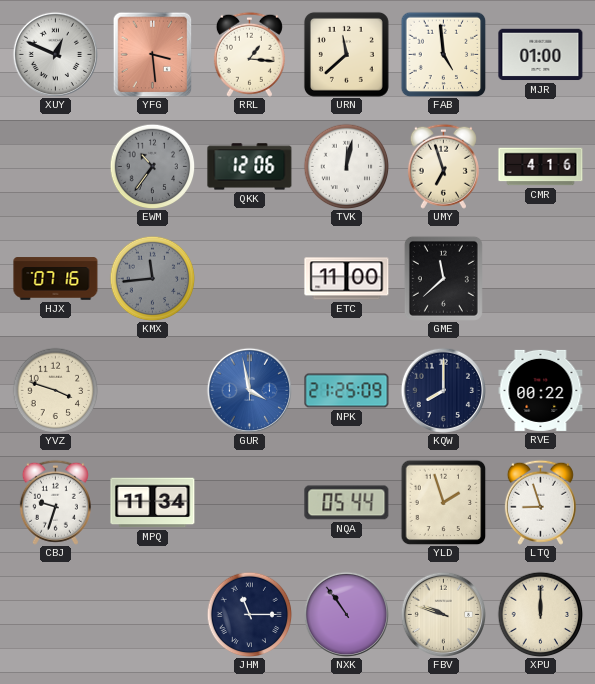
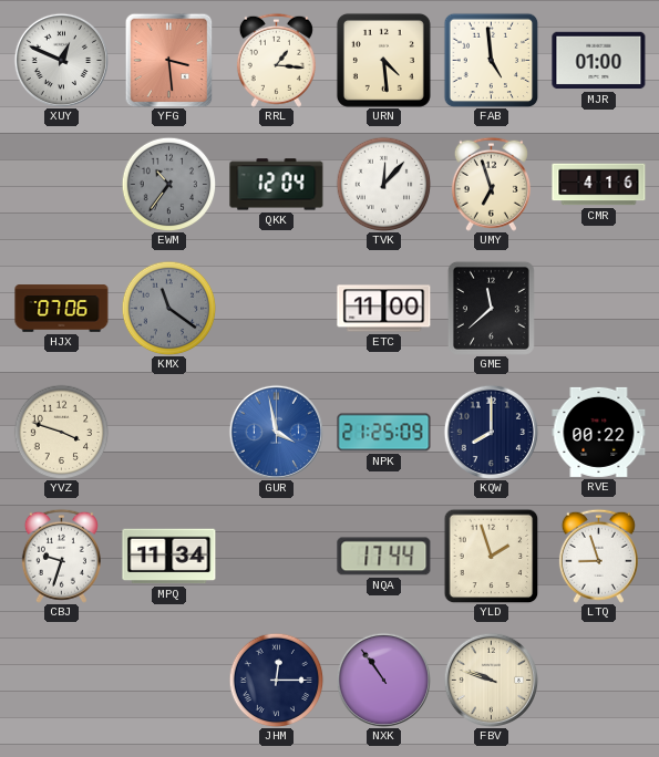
URN: 11:38 -> 4:29 (383, 60)
QKK: 12:06 -> 12:04 (277, 185)
TVK: 12:02 -> 12:07 (383, 184)
HJX: 07:16 -> 07:06 (62, 309)
KMX: 11:44 -> 11:21 (168, 308)
NQA: 05:44 -> 17:44 (384, 557)
JHM: 11:15 -> 12:15 (276, 680)
XPU: 12:00 -> none (540, 614)
